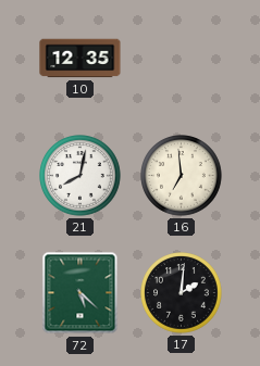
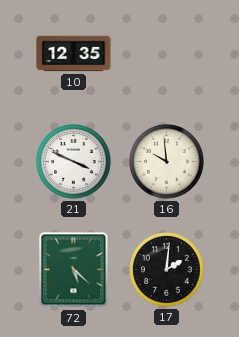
21: 8:02 -> 3:49 (74, 162)
16: 6:59 -> 9:59 (167, 162)
